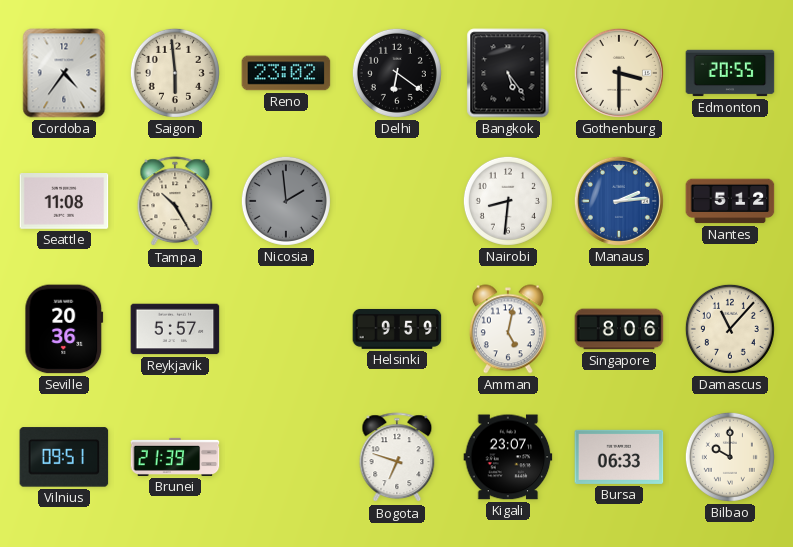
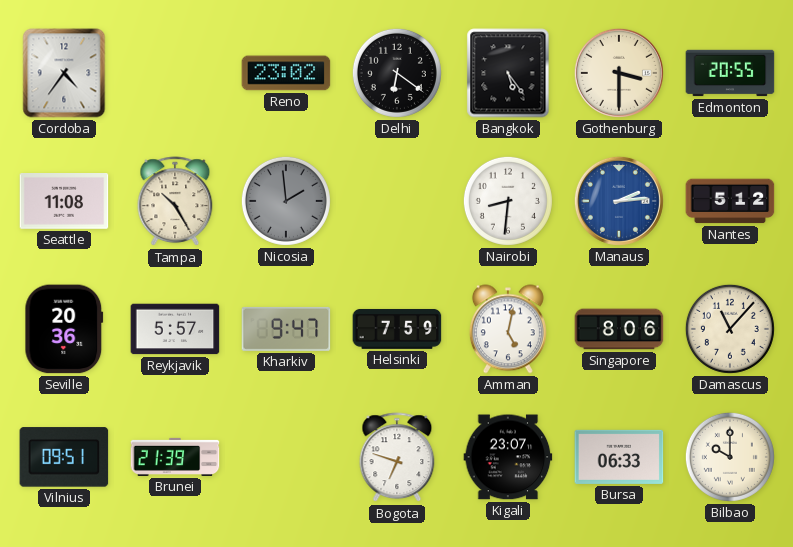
Saigon: 5:59 -> none (175, 73)
Kharkiv: none -> 9:47 (286, 329)
Helsinki: 9:59 -> 7:59 (397, 329)
